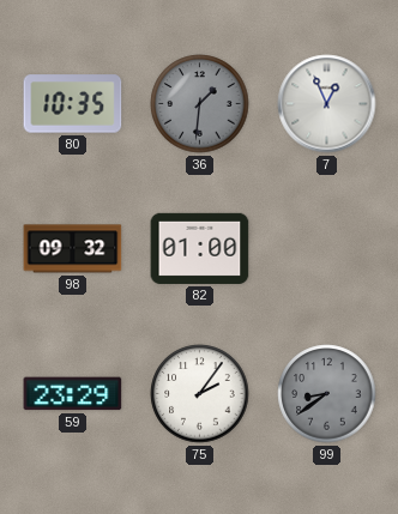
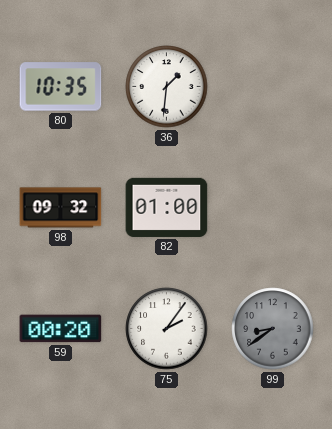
36 dial: grey -> white (167, 87)
7: 12:56 -> none (327, 104)
59: 23:29 -> 00:20 (61, 329)
